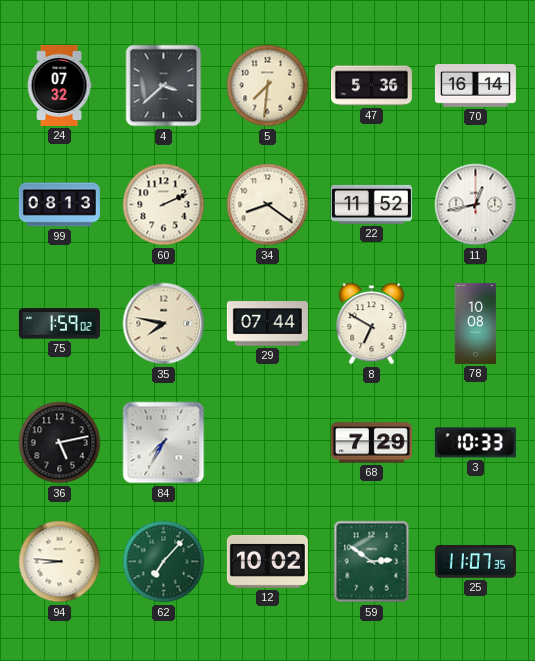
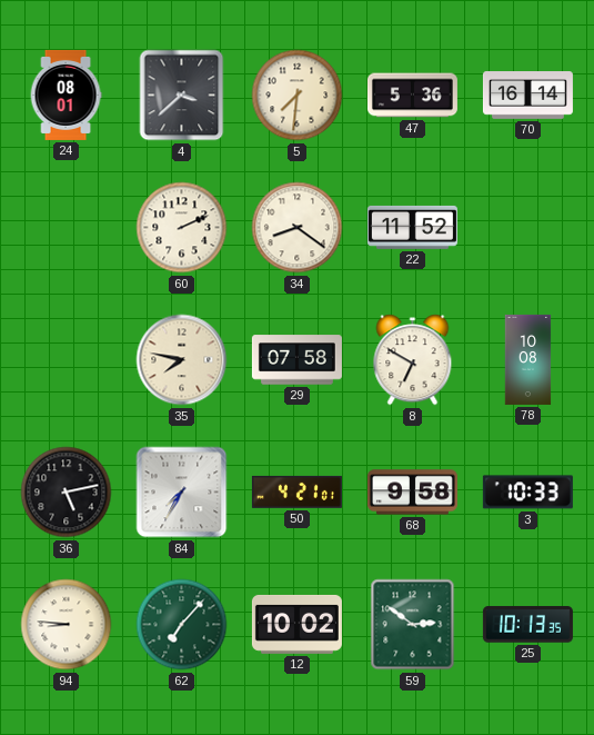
24: 07:32 -> 08:01 (66, 95)
99: 08:13 -> none (59, 205)
11: 12:43 -> none (476, 205)
75: 1:59 -> none (59, 324)
29: 07:44 -> 07:58 (296, 360)
50: none -> 4:21 (296, 491)
68: 7:29 -> 9:58 (412, 493)
25: 11:07 -> 10:13 (527, 625)
